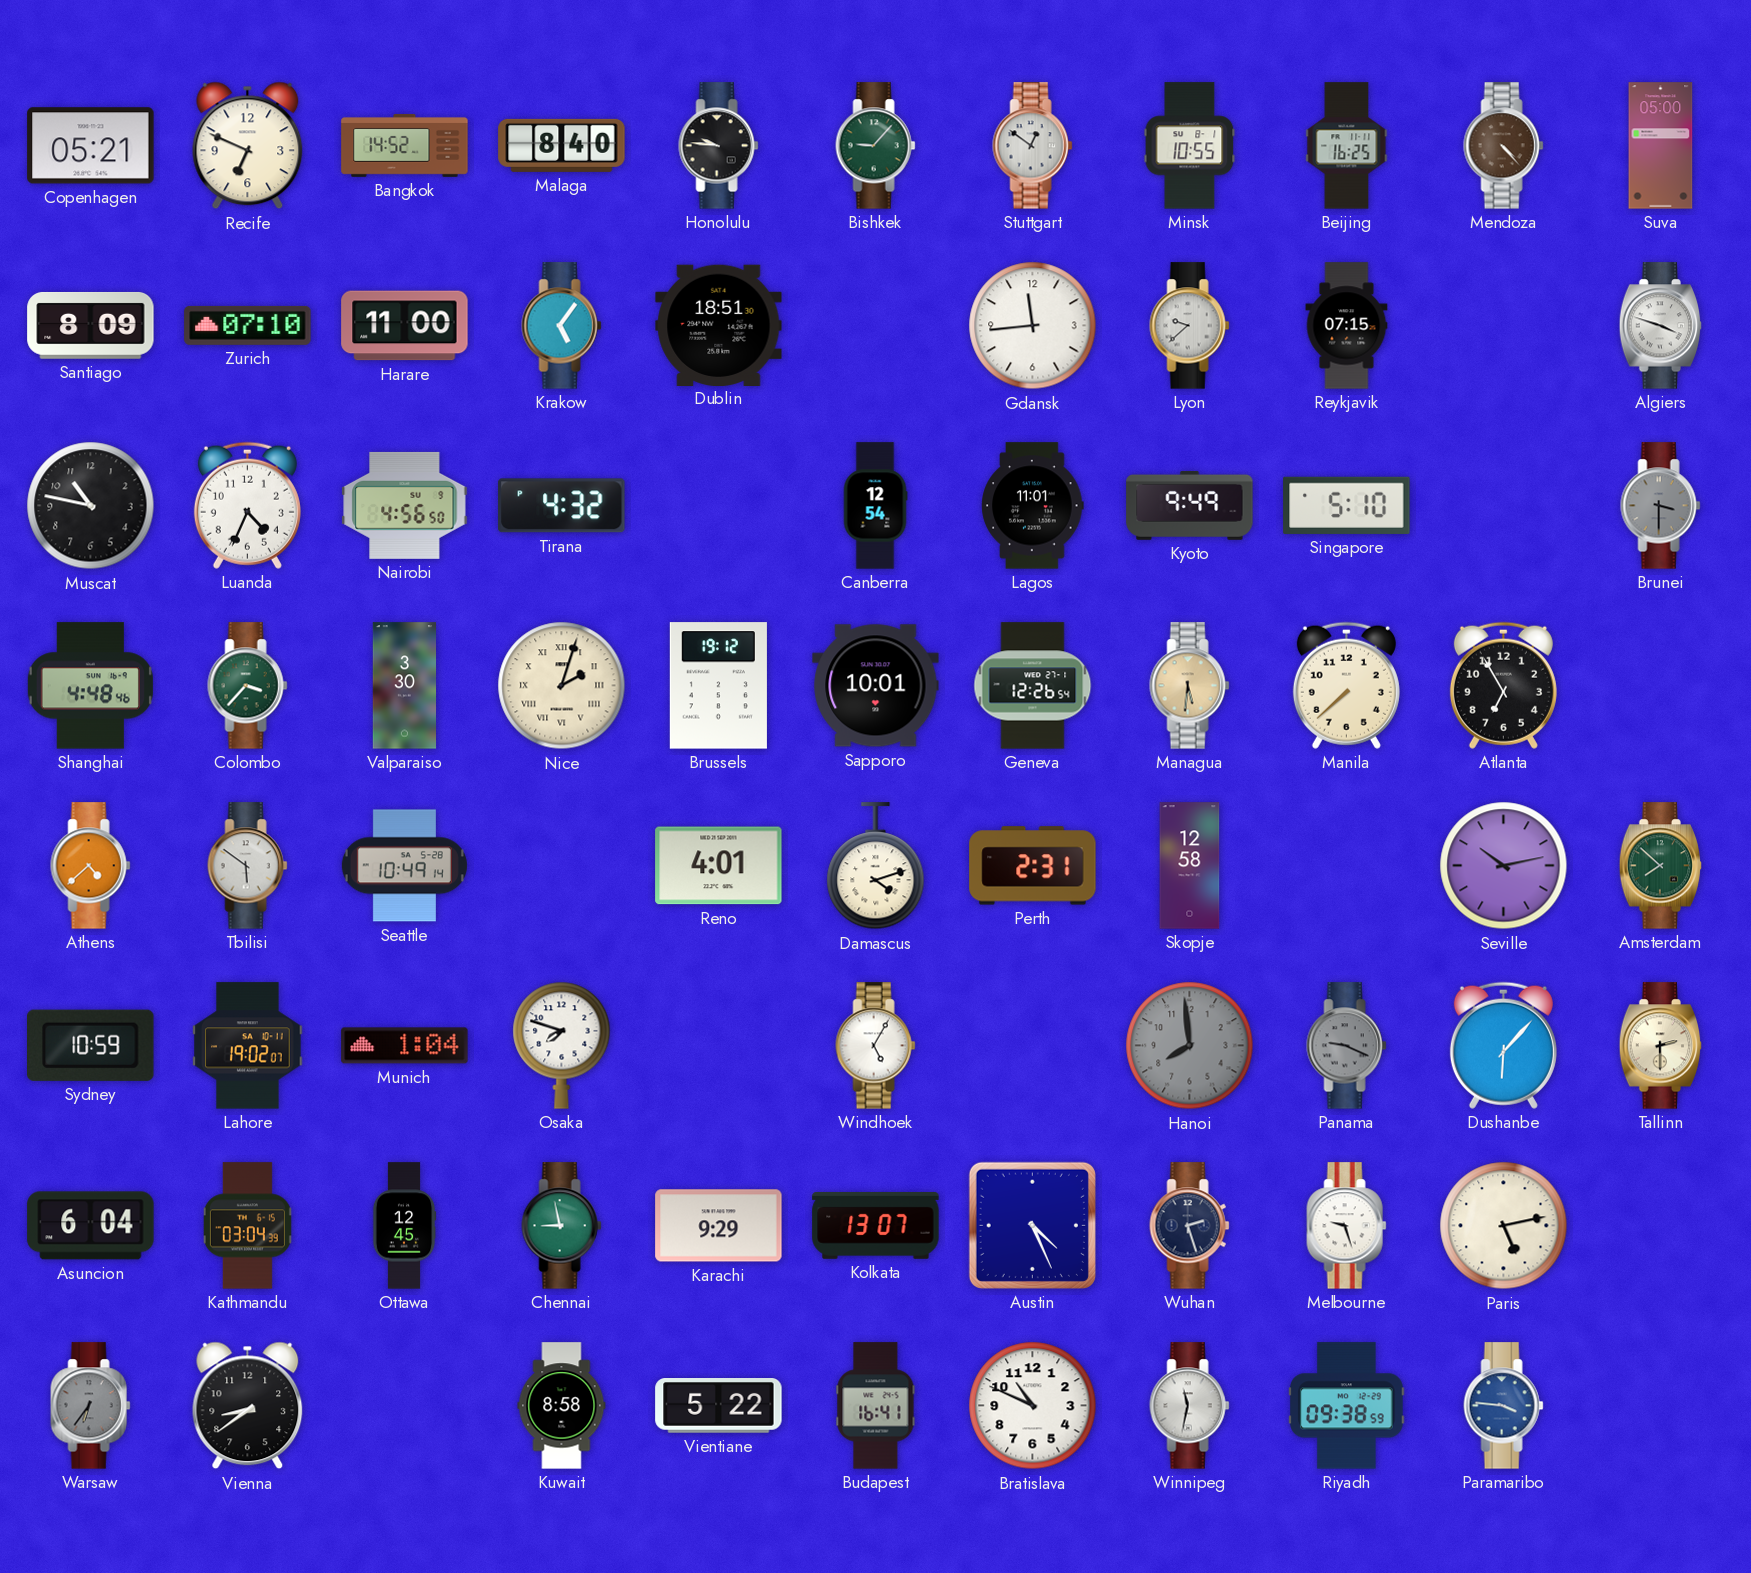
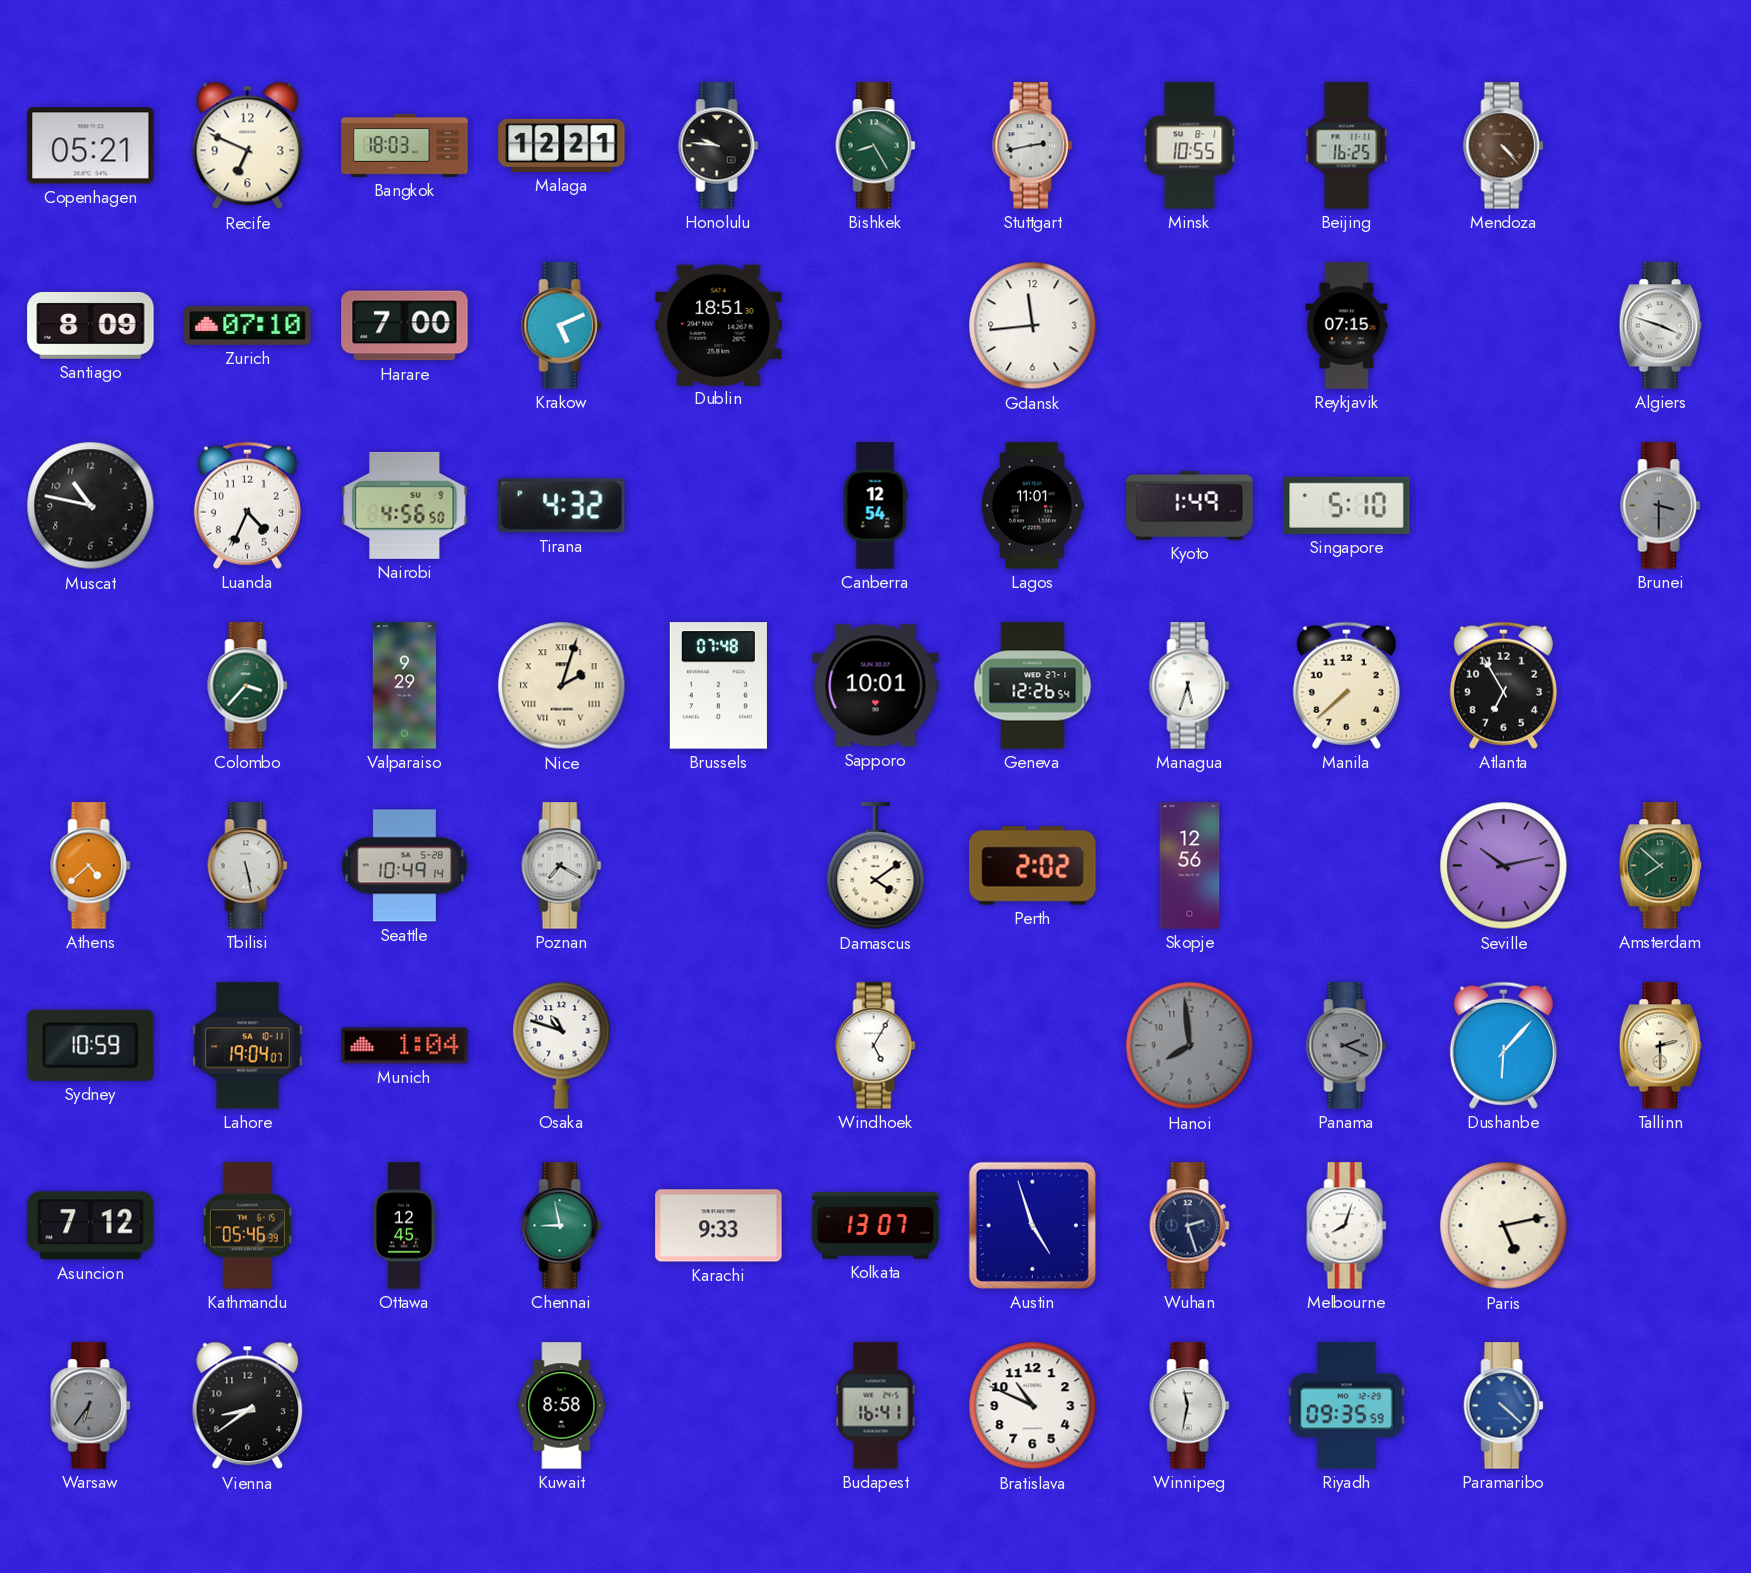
Bangkok: 14:52 -> 18:03 (405, 145)
Malaga: 8:40 -> 12:21 (562, 145)
Bishkek: 9:07 -> 8:25 (876, 146)
Stuttgart: 12:51 -> 2:43 (1033, 146)
Suva: 05:00 -> none (1661, 146)
Harare: 11:00 -> 7:00 (405, 326)
Krakow: 5:06 -> 5:11 (562, 326)
Lyon: 9:38 -> none (1190, 326)
Kyoto: 9:49 -> 1:49 (1190, 505)
Shanghai: 4:48 -> none (90, 686)
Valparaiso: 3:30 -> 9:29 (405, 686)
Brussels: 19:12 -> 07:48 (718, 686)
Managua: 5:31 -> 5:33 (1190, 686)
Managua dial: champagne -> white (1190, 686)
Tbilisi: 5:51 -> 5:28 (248, 866)
Poznan: none -> 7:20 (562, 866)
Reno: 4:01 -> none (719, 866)
Damascus: 4:12 -> 4:09 (876, 866)
Perth: 2:31 -> 2:02 (1033, 866)
Skopje: 12:58 -> 12:56 (1190, 866)
Lahore: 19:02 -> 19:04 (248, 1046)
Osaka: 7:48 -> 10:48 (562, 1045)
Panama: 9:19 -> 2:19 (1347, 1046)
Asuncion: 6:04 -> 7:12 (91, 1226)
Kathmandu: 03:04 -> 05:46 (247, 1226)
Karachi: 9:29 -> 9:33 (719, 1226)
Austin: 4:26 -> 4:57 (1032, 1225)
Melbourne: 9:27 -> 8:03 (1347, 1226)
Vientiane: 5:22 -> none (719, 1406)
Riyadh: 09:38 -> 09:35 (1347, 1406)
Paramaribo: 3:46 -> 4:22 (1504, 1406)
